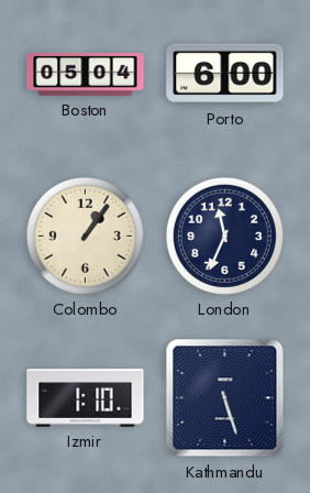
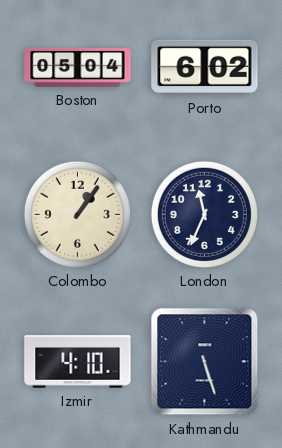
Porto: 6:00 -> 6:02 (205, 67)
Izmir: 1:10 -> 4:10 (78, 362)
